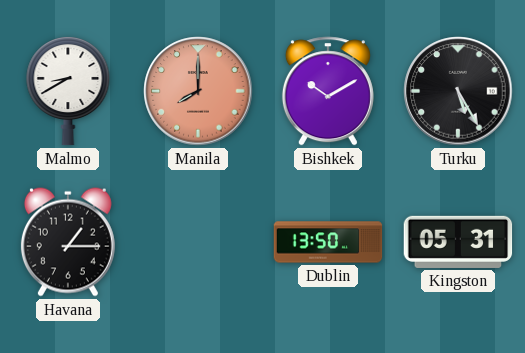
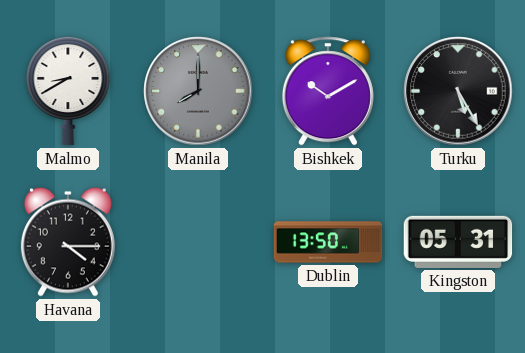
Manila dial: salmon -> grey (198, 91)
Havana: 1:15 -> 4:15 (68, 242)
